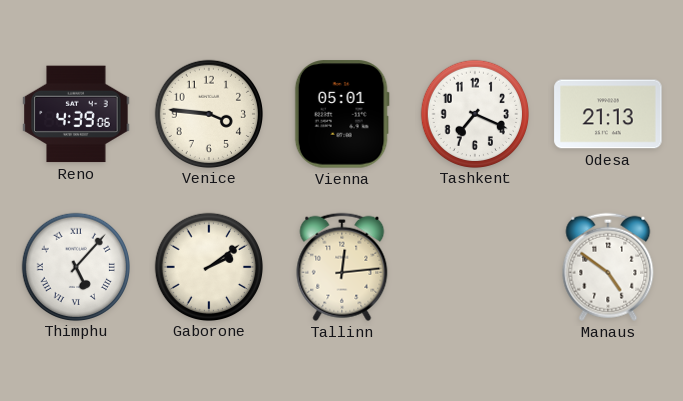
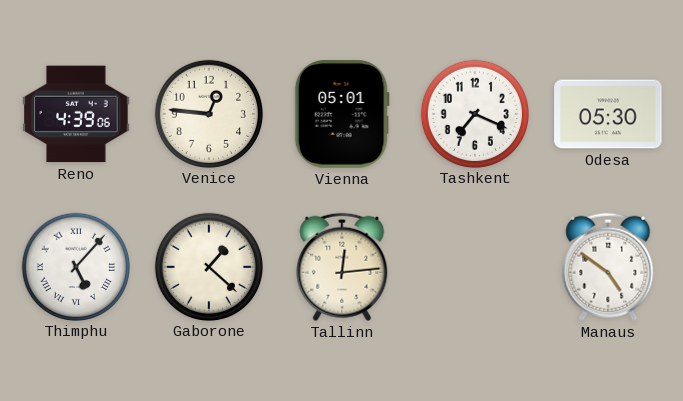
Venice: 3:46 -> 12:46 (208, 113)
Odesa: 21:13 -> 05:30 (608, 114)
Gaborone: 2:09 -> 1:22 (208, 266)
